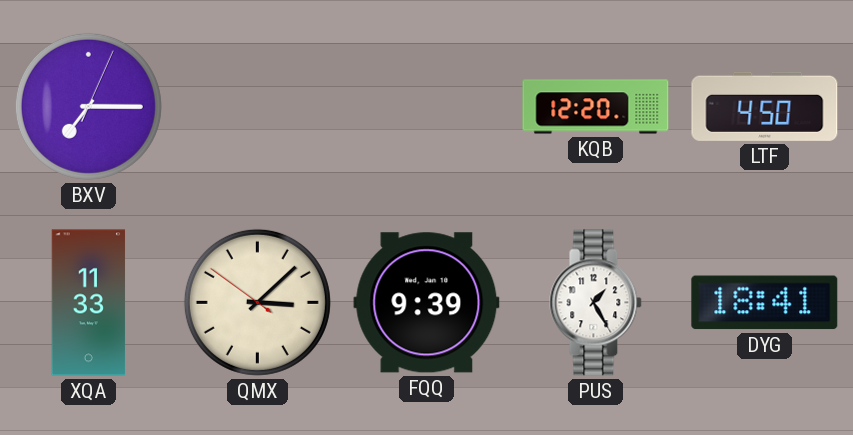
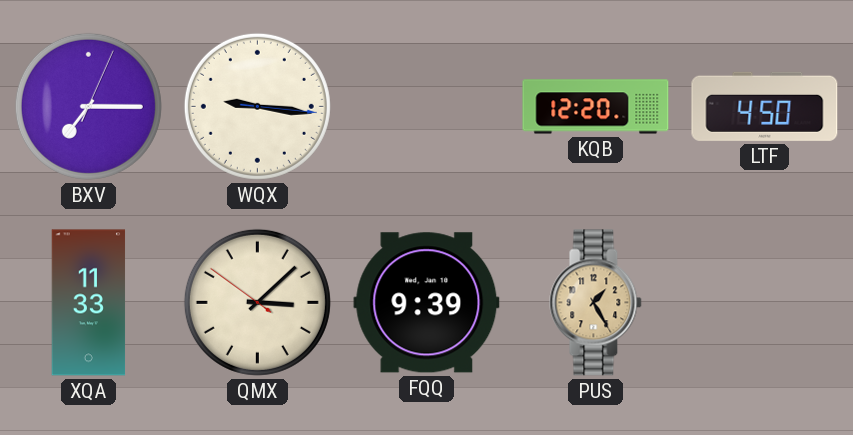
WQX: none -> 9:16 (257, 106)
PUS dial: white -> champagne (596, 303)
DYG: 18:41 -> none (765, 303)
